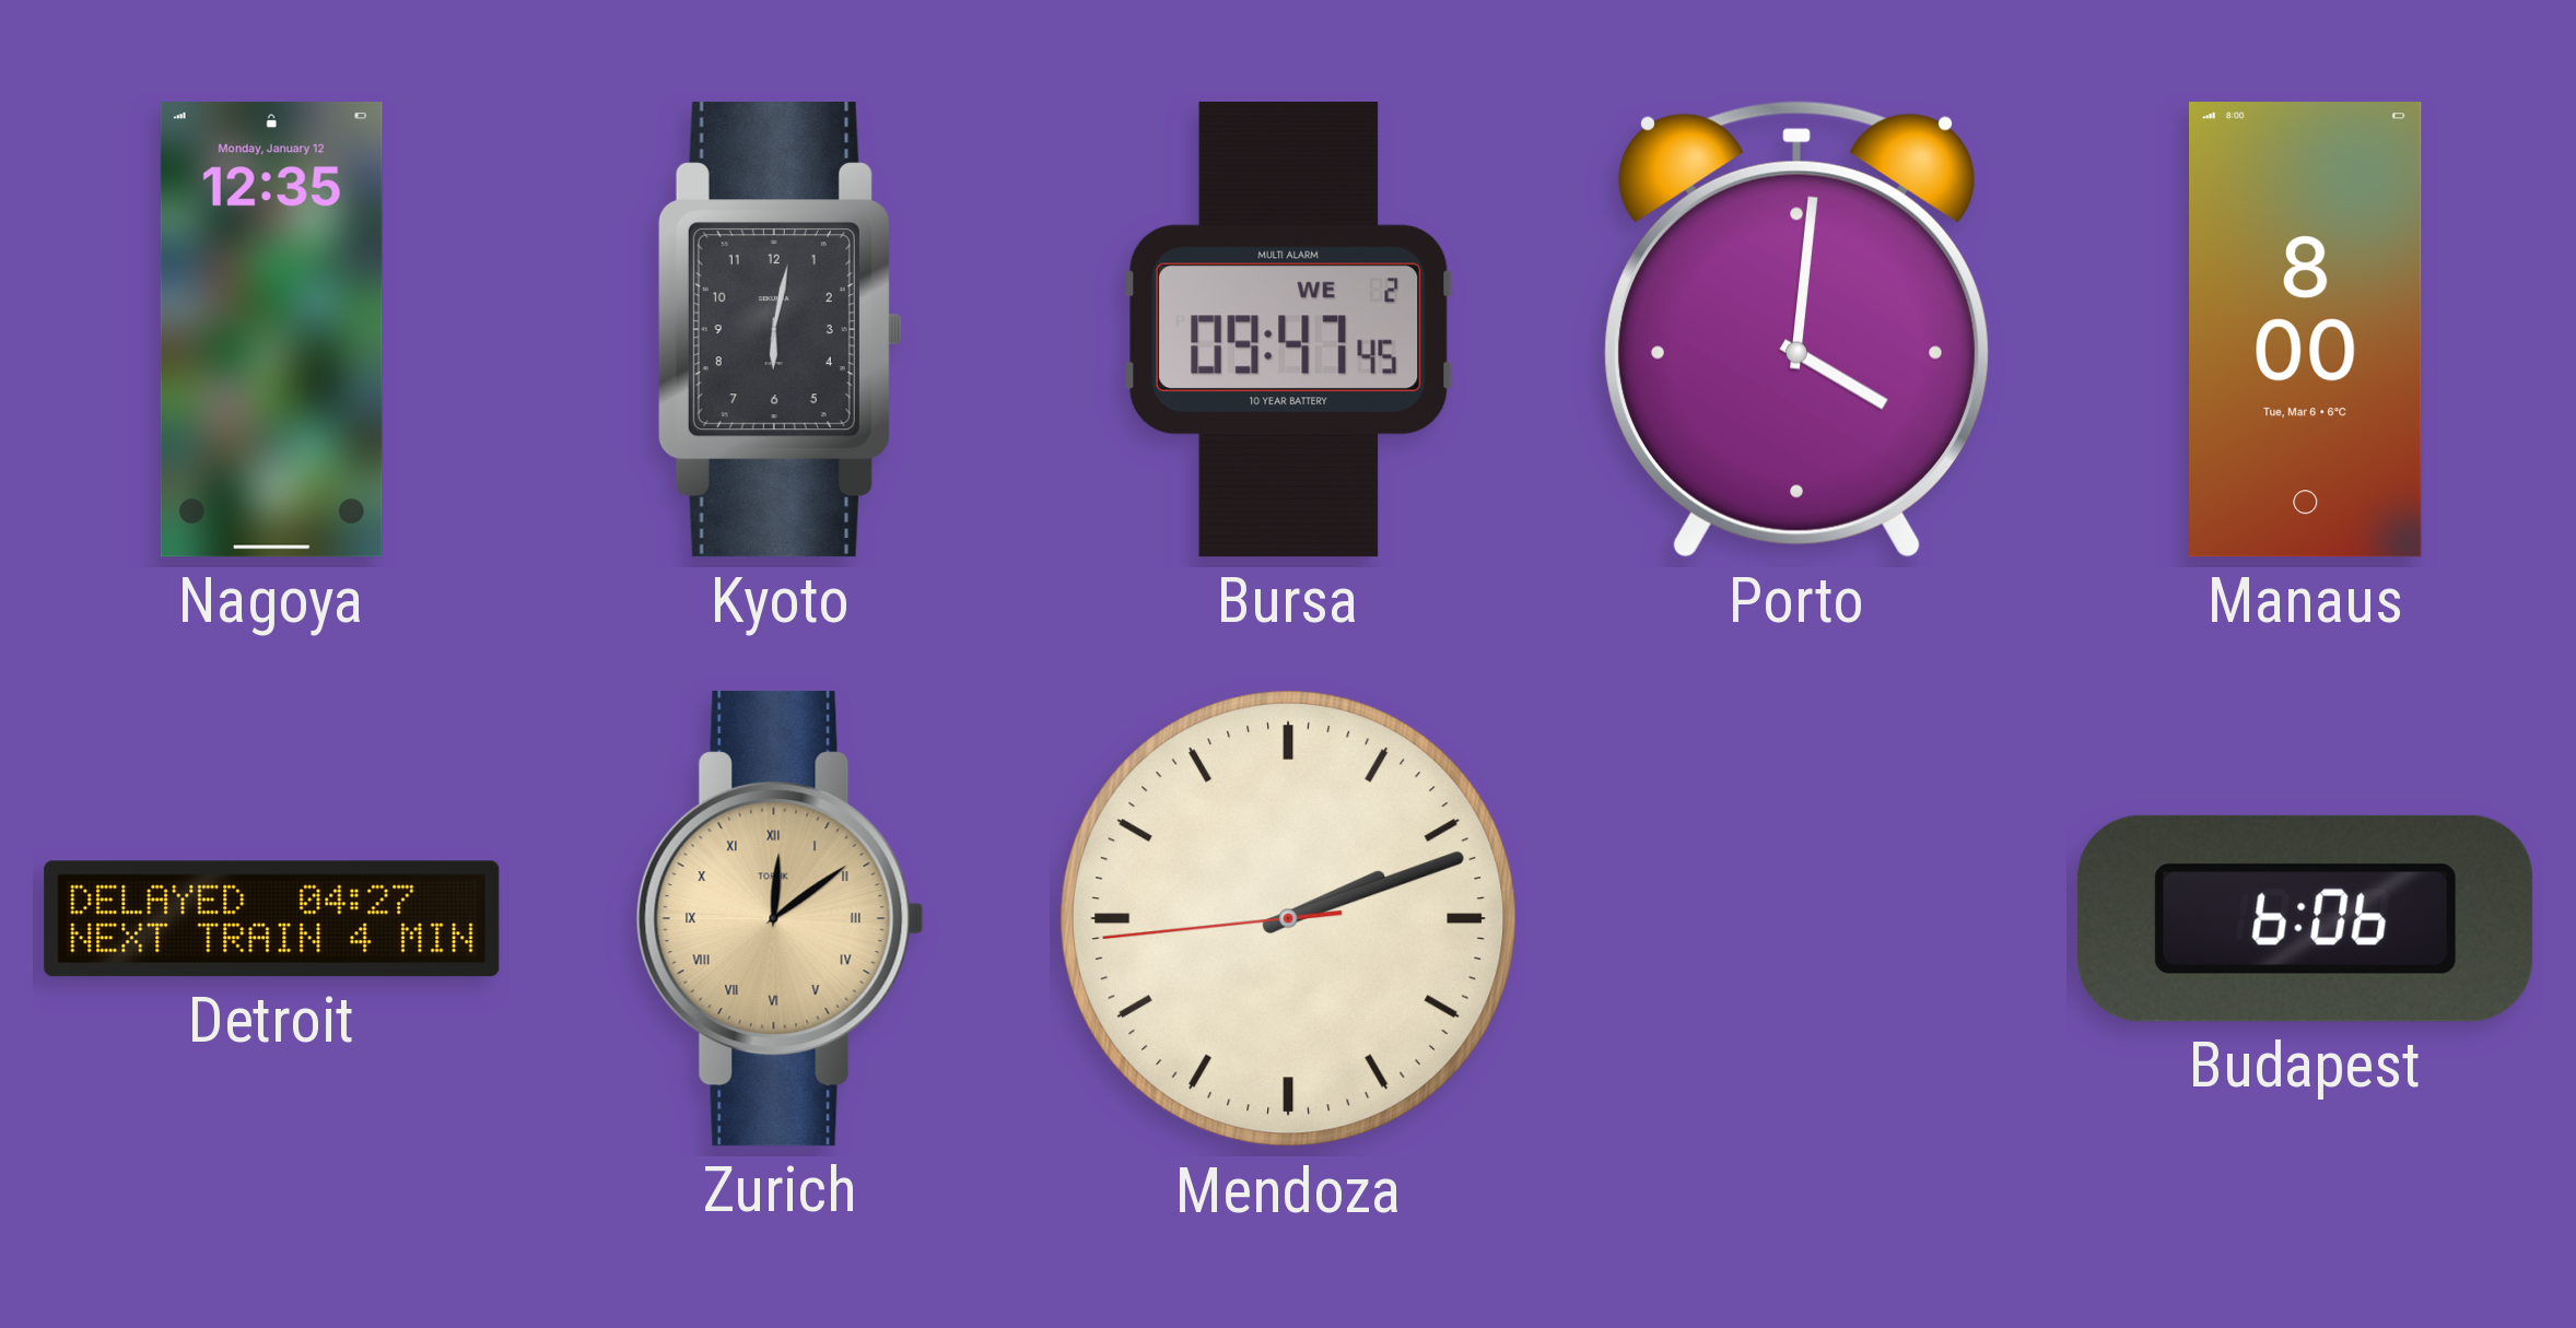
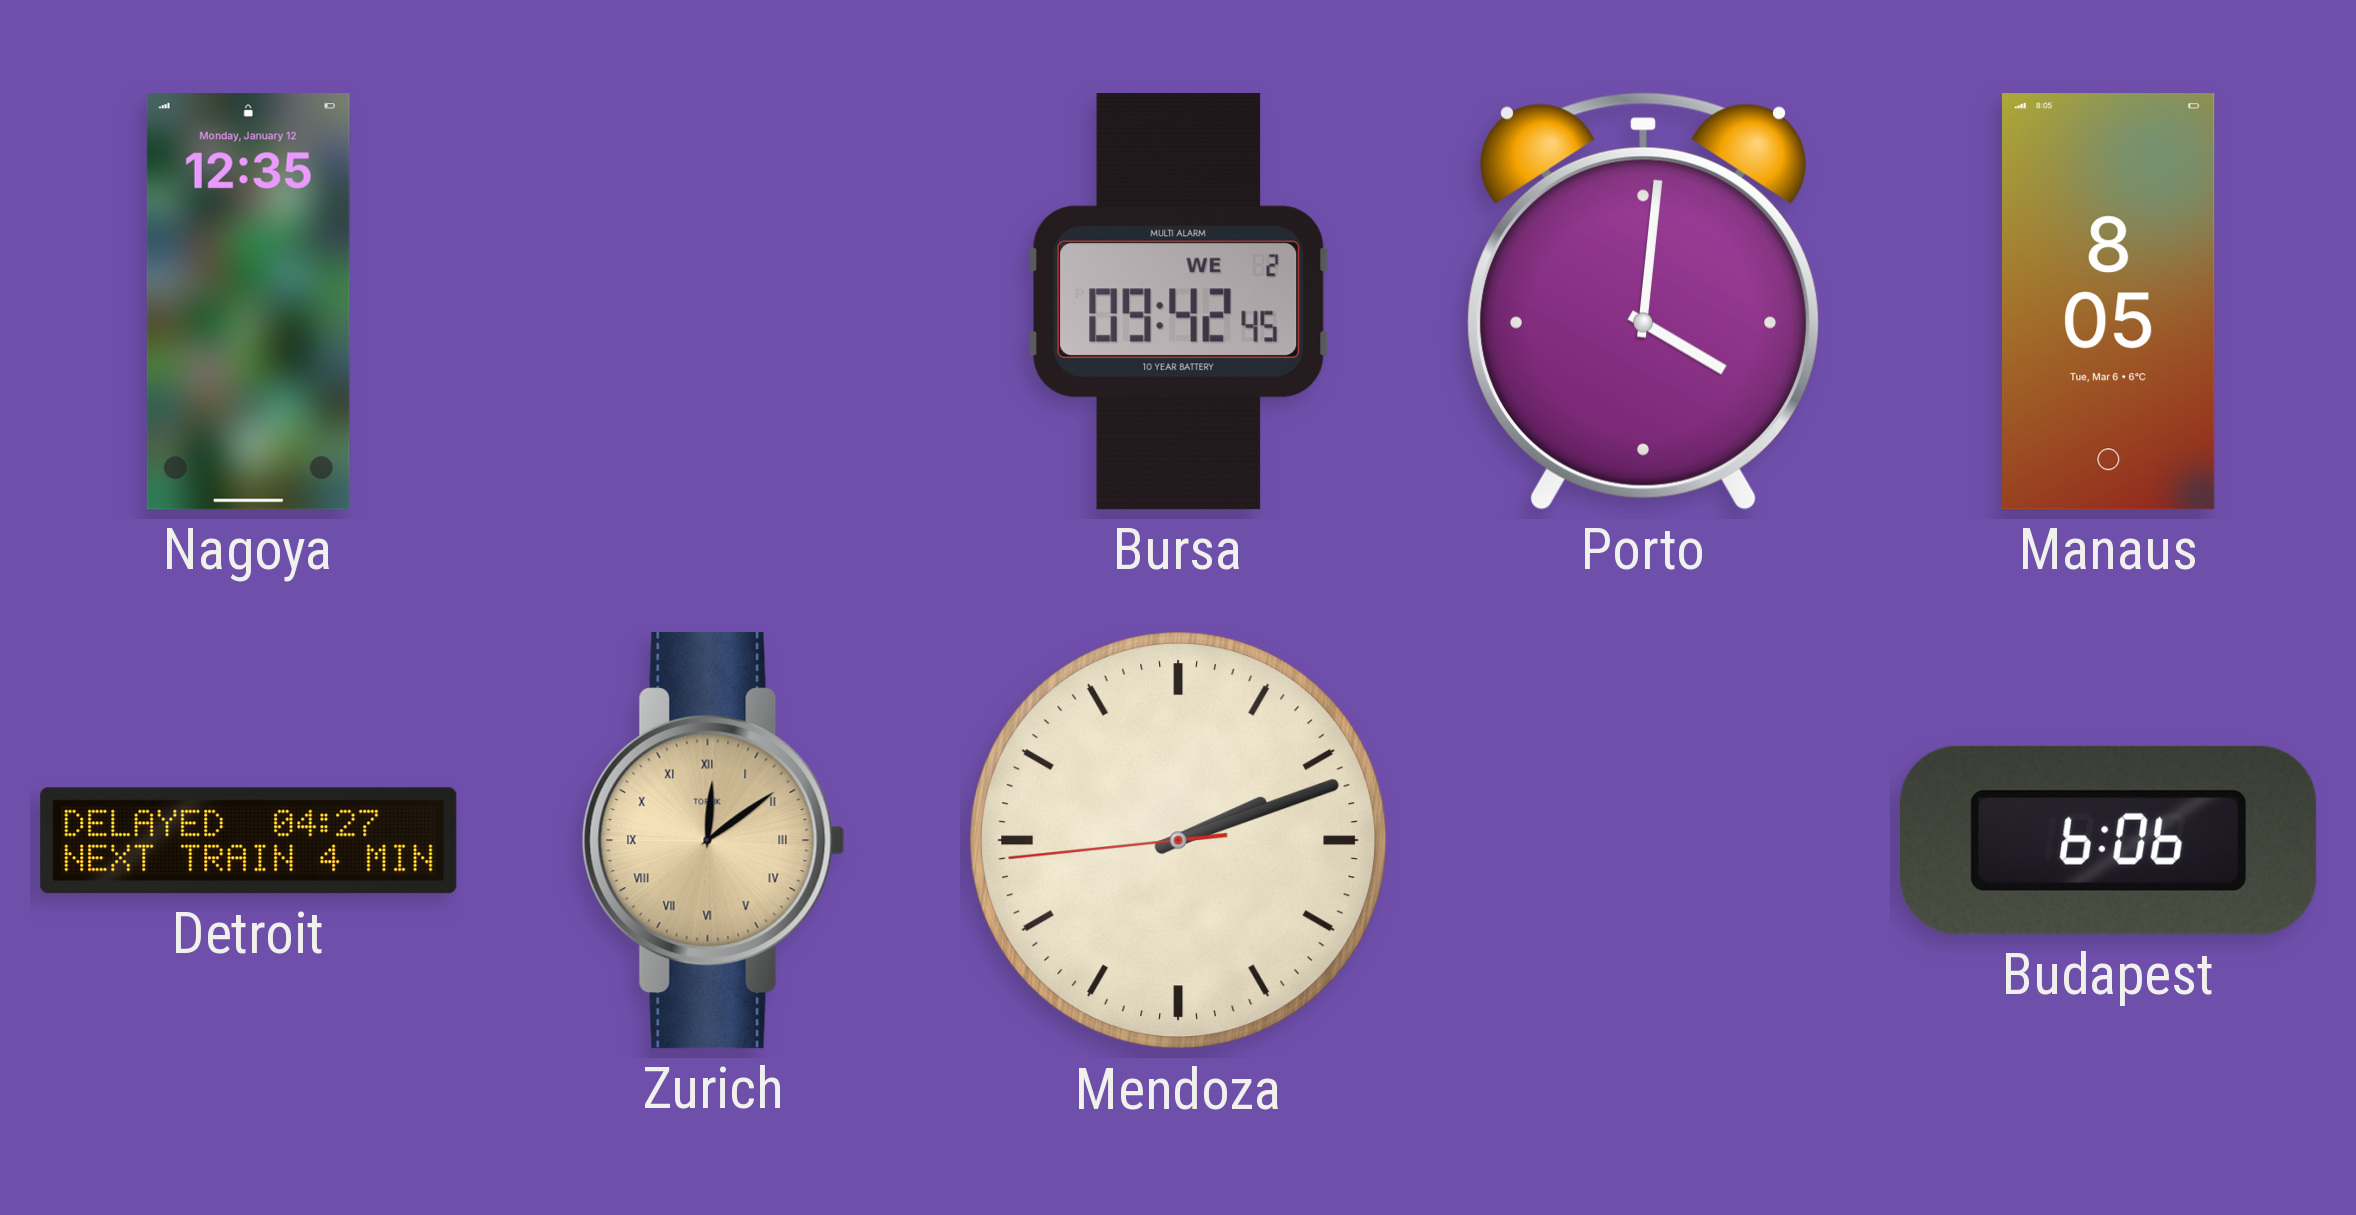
Kyoto: 6:02 -> none (780, 330)
Bursa: 09:47 -> 09:42 (1179, 302)
Manaus: 8:00 -> 8:05 (2108, 302)
